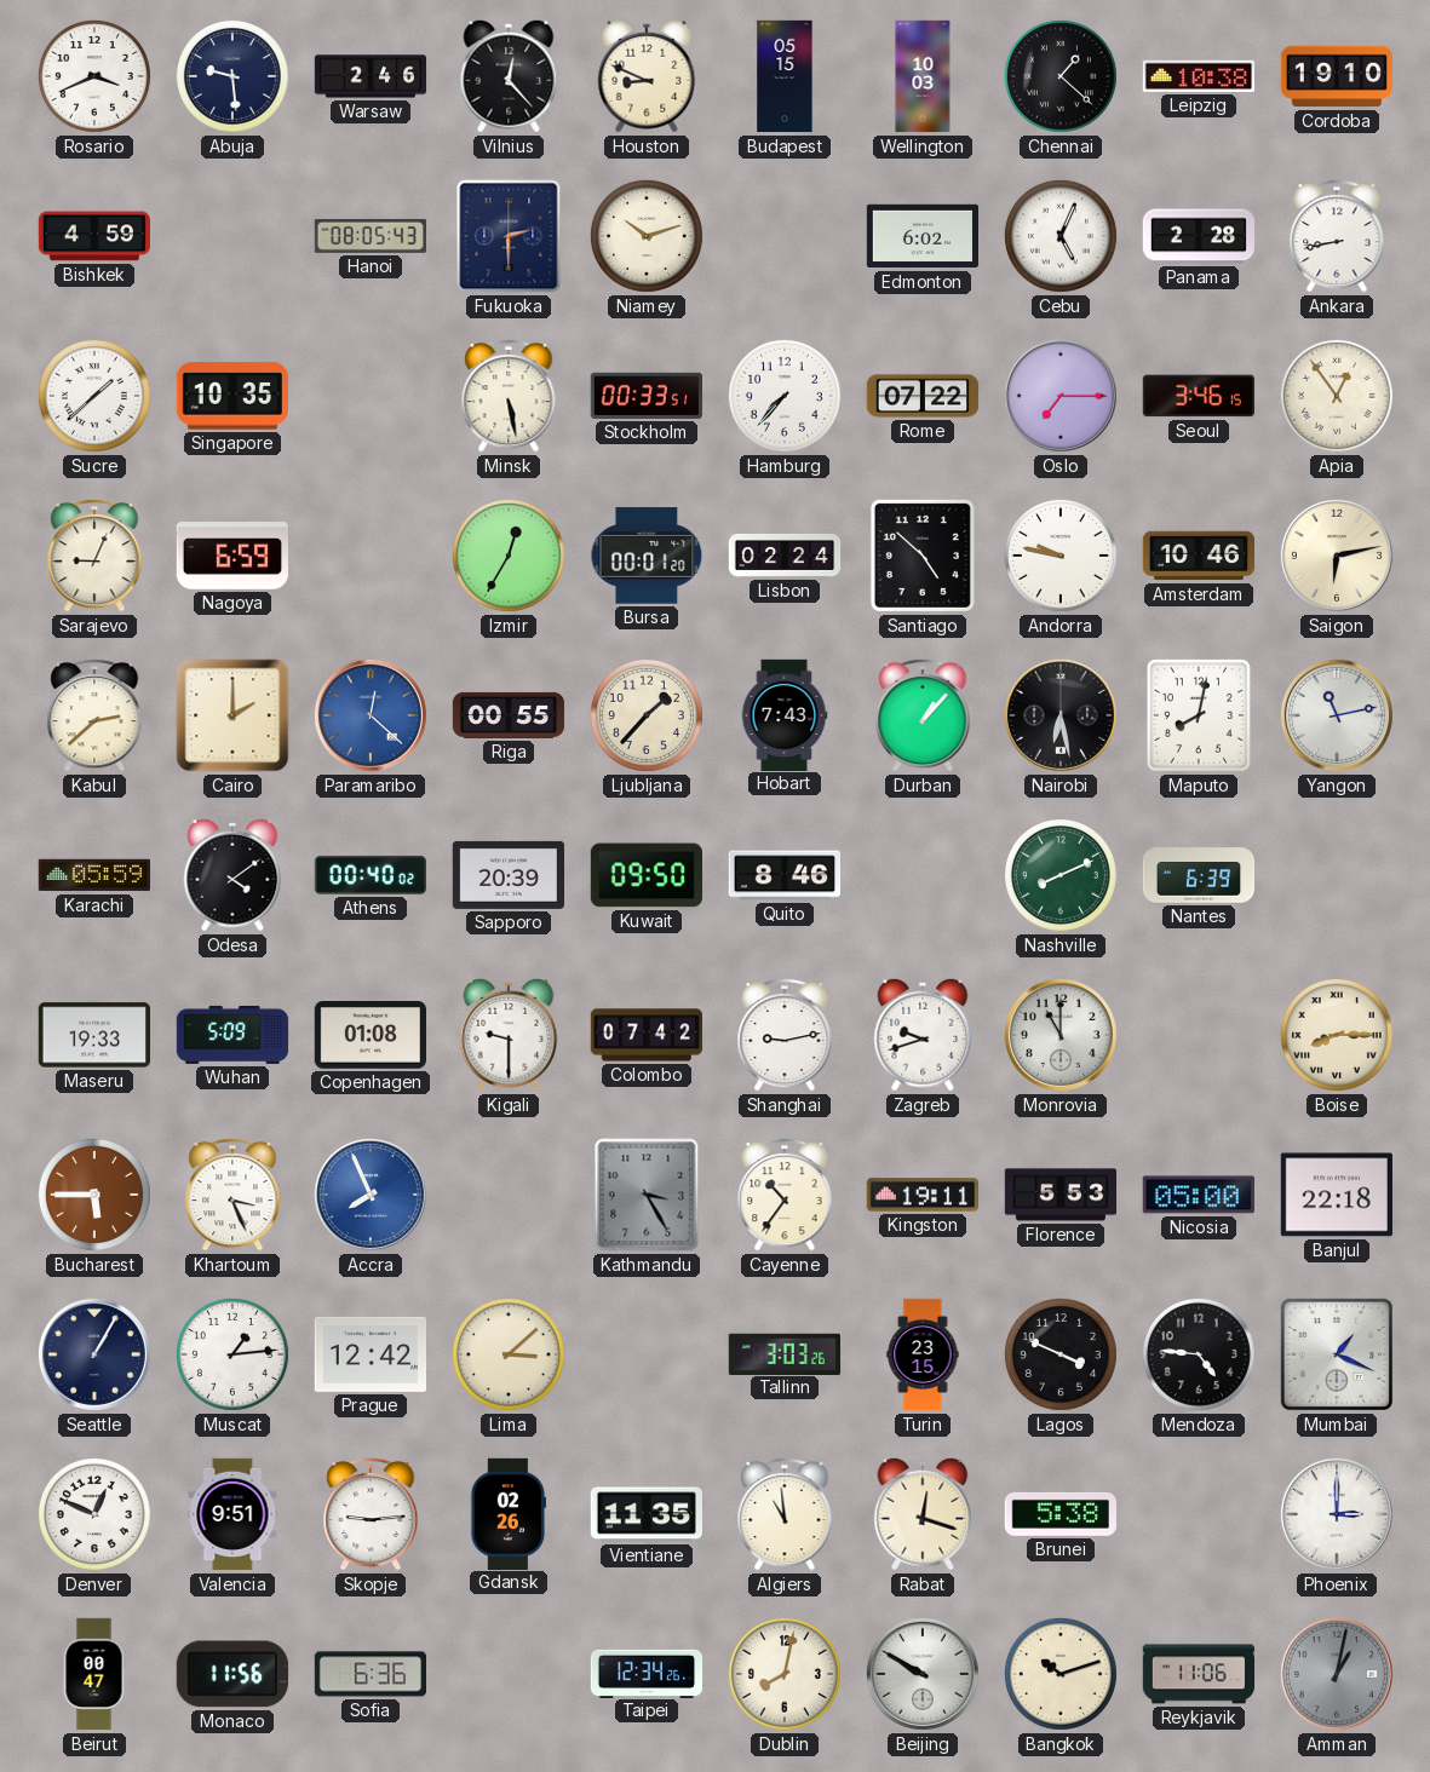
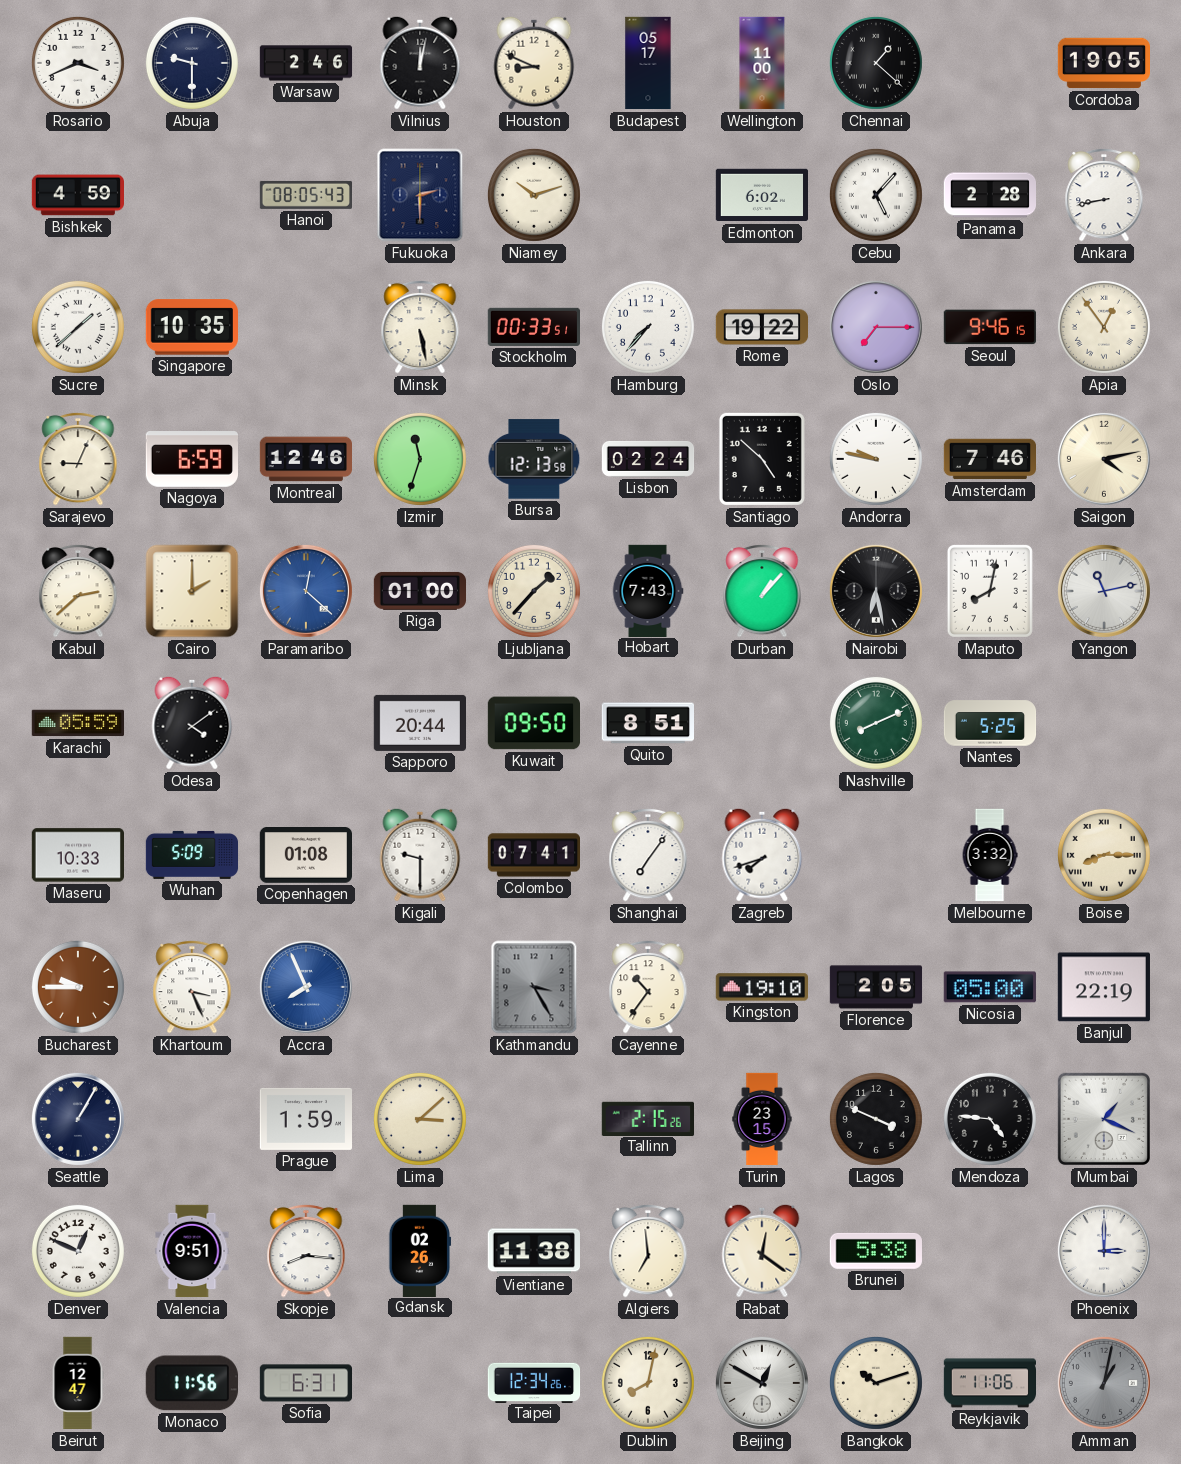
Abuja: 9:29 -> 9:30 (192, 63)
Vilnius: 12:23 -> 12:02 (420, 63)
Budapest: 05:15 -> 05:17 (648, 63)
Wellington: 10:03 -> 11:00 (762, 63)
Leipzig: 10:38 -> none (1198, 76)
Cordoba: 19:10 -> 19:05 (1103, 63)
Cebu: 5:04 -> 5:07 (876, 195)
Rome: 07:22 -> 19:22 (762, 327)
Seoul: 3:46 -> 9:46 (990, 327)
Montreal: none -> 12:46 (305, 459)
Izmir: 12:35 -> 11:33 (420, 459)
Bursa: 00:01 -> 12:13 (534, 459)
Amsterdam: 10:46 -> 7:46 (989, 459)
Saigon: 6:13 -> 4:13 (1104, 459)
Riga: 00:55 -> 01:00 (419, 591)
Athens: 00:40 -> none (371, 875)
Sapporo: 20:39 -> 20:44 (419, 723)
Quito: 8:46 -> 8:51 (647, 723)
Nantes: 6:39 -> 5:25 (990, 723)
Maseru: 19:33 -> 10:33 (77, 855)
Colombo: 07:42 -> 07:41 (533, 855)
Shanghai: 9:13 -> 7:06 (648, 855)
Zagreb: 9:42 -> 7:42 (762, 855)
Monrovia: 11:00 -> none (1061, 1035)
Melbourne: none -> 3:32 (990, 855)
Bucharest: 5:45 -> 9:45 (78, 987)
Kingston: 19:11 -> 19:10 (761, 987)
Florence: 5:53 -> 2:05 (876, 987)
Banjul: 22:18 -> 22:19 (1104, 987)
Muscat: 1:14 -> none (232, 1354)
Prague: 12:42 -> 1:59 (305, 1119)
Tallinn: 3:03 -> 2:15 (647, 1118)
Skopje: 9:14 -> 8:16 (306, 1251)
Vientiane: 11:35 -> 11:38 (533, 1251)
Algiers: 10:59 -> 6:59 (648, 1251)
Rabat: 12:18 -> 12:21 (762, 1251)
Beirut: 00:47 -> 12:47 (78, 1383)
Sofia: 6:36 -> 6:31 (305, 1383)
Beijing: 9:50 -> 12:50 (762, 1383)
